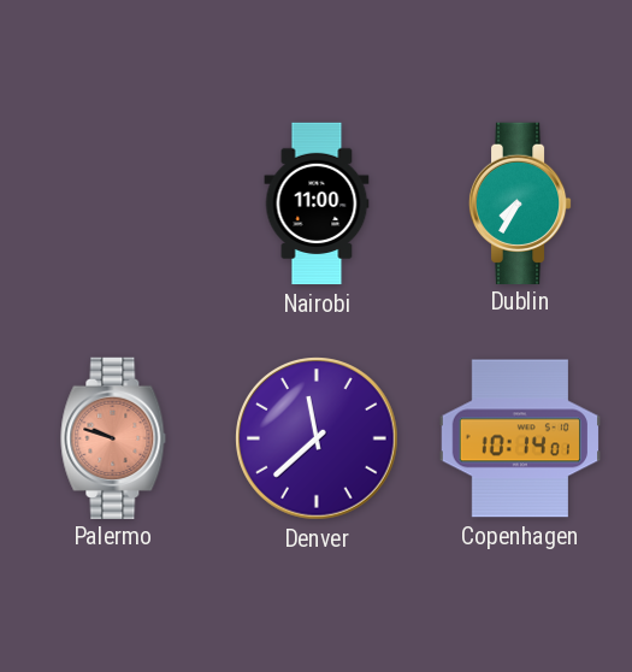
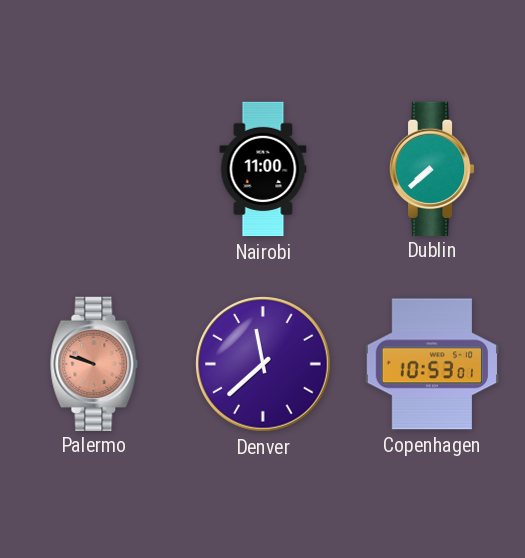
Dublin: 7:35 -> 7:38 (432, 168)
Copenhagen: 10:14 -> 10:53 (431, 364)
